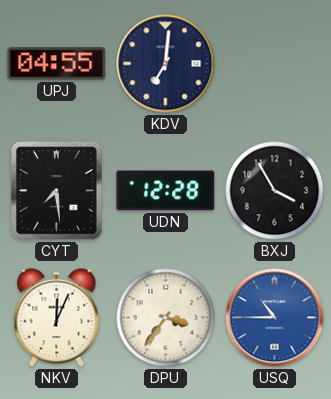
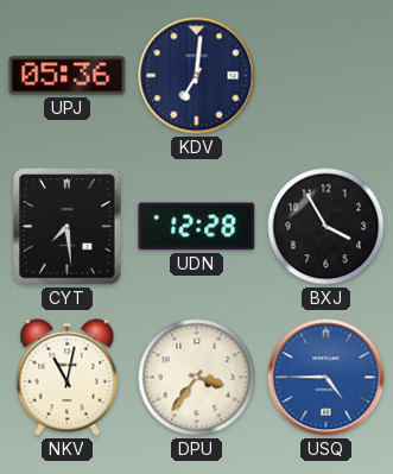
UPJ: 04:55 -> 05:36 (68, 76)
NKV: 12:04 -> 11:02 (68, 378)
USQ: 10:45 -> 4:45 (327, 378)
